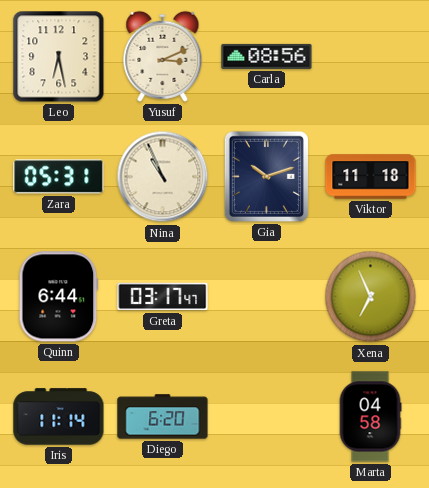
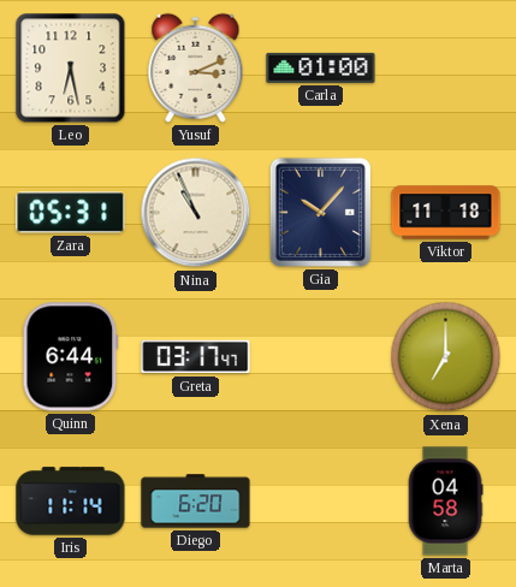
Carla: 08:56 -> 01:00 (321, 67)
Gia: 10:12 -> 10:07 (320, 212)
Xena: 6:56 -> 7:00 (446, 357)
